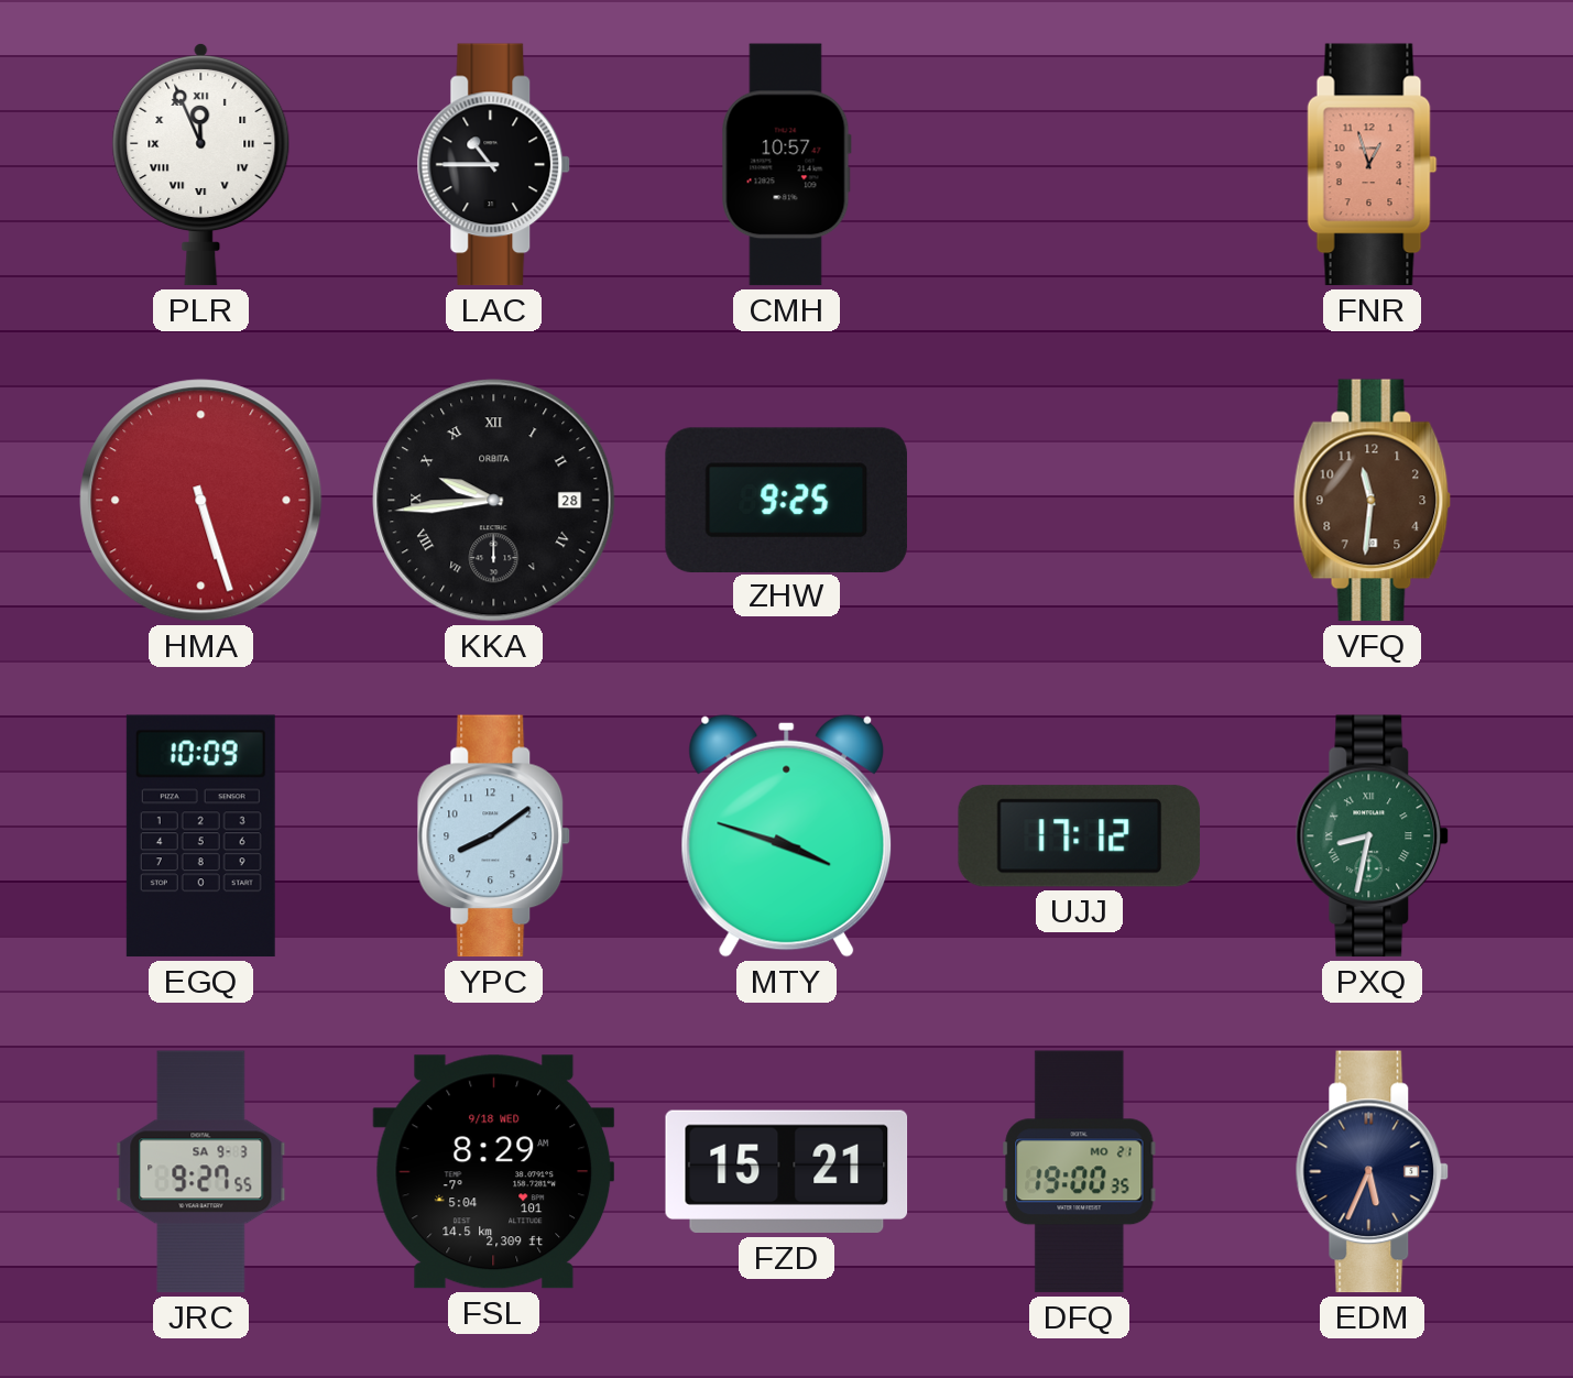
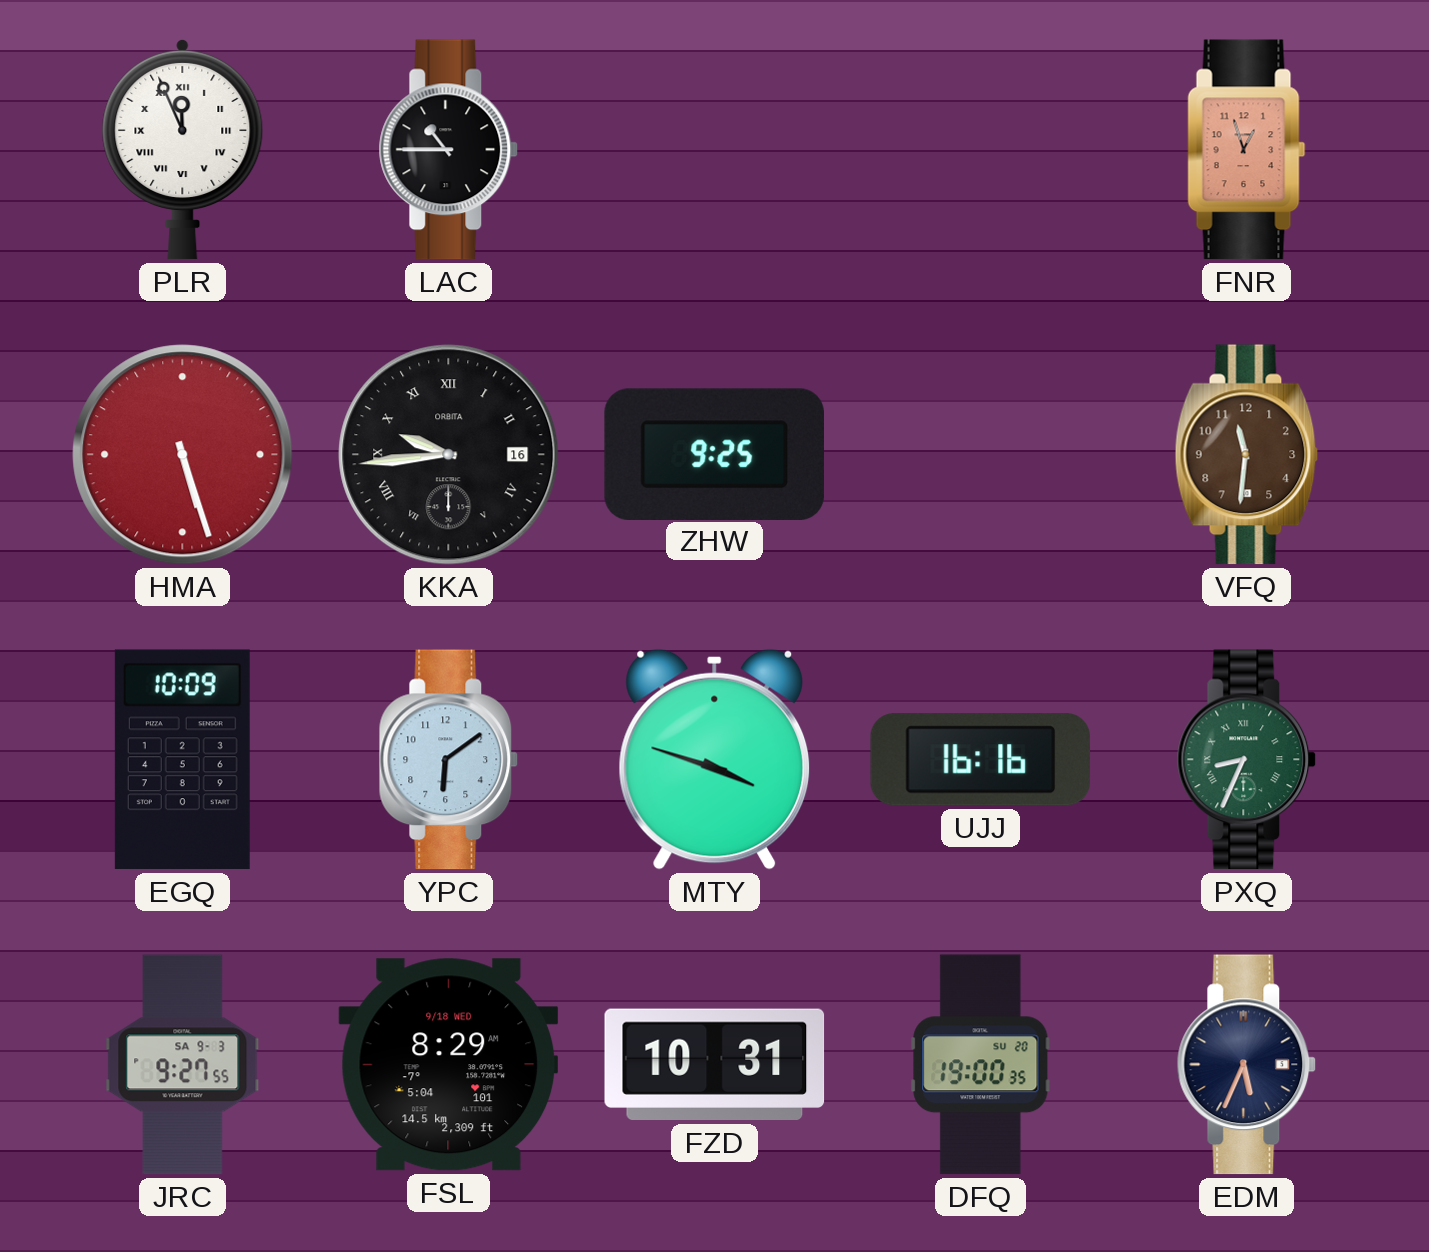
CMH: 10:57 -> none (786, 165)
KKA date: 28 -> 16 (449, 455)
YPC: 8:09 -> 6:09 (449, 760)
UJJ: 17:12 -> 16:16 (981, 760)
PXQ: 8:32 -> 8:34 (1247, 760)
FZD: 15:21 -> 10:31 (715, 1065)
DFQ date: MO 21 -> SU 20 (981, 1065)
